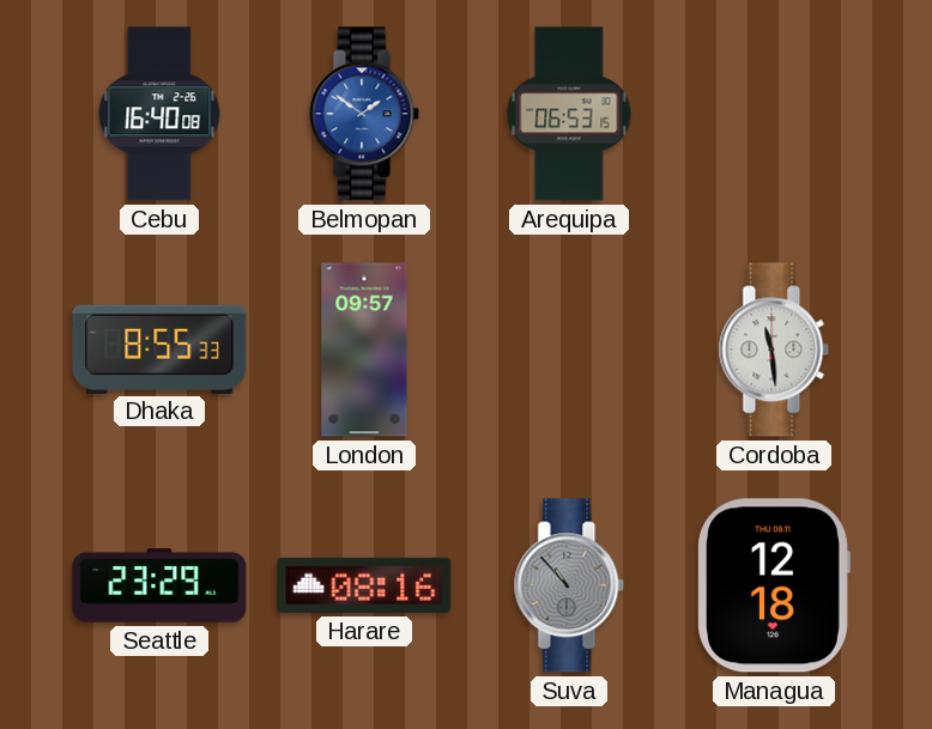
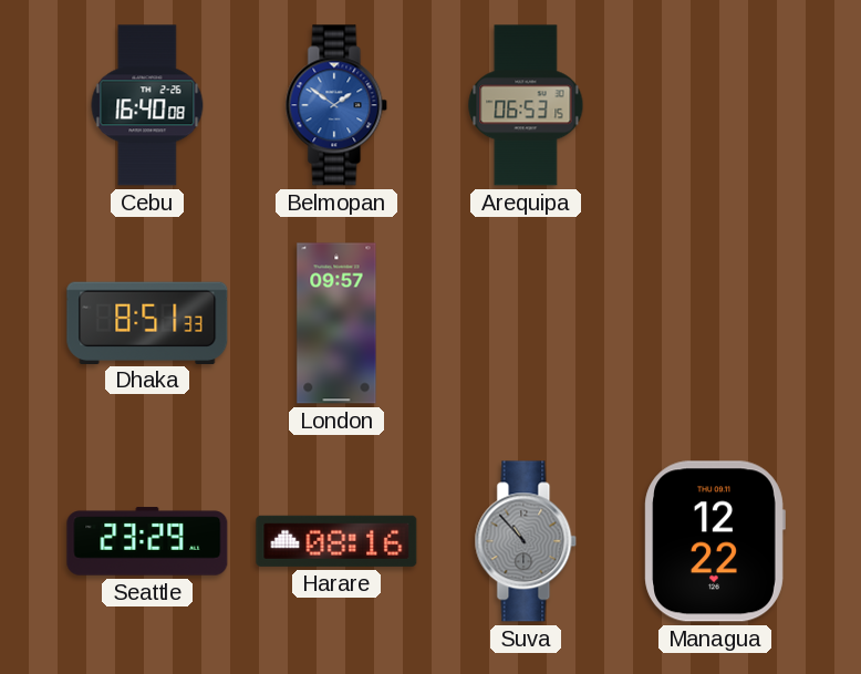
Dhaka: 8:55 -> 8:51 (147, 322)
Cordoba: 11:29 -> none (774, 350)
Managua: 12:18 -> 12:22 (715, 541)
